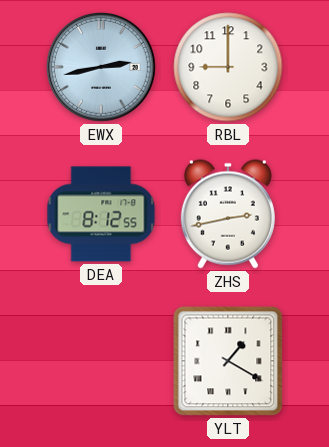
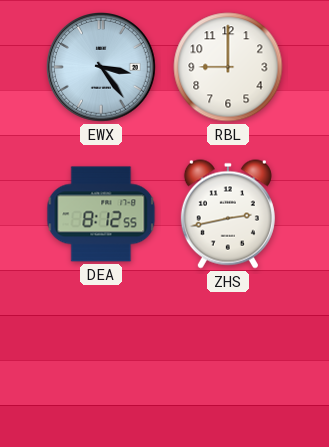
EWX: 2:43 -> 3:24 (102, 68)
YLT: 1:20 -> none (228, 361)
